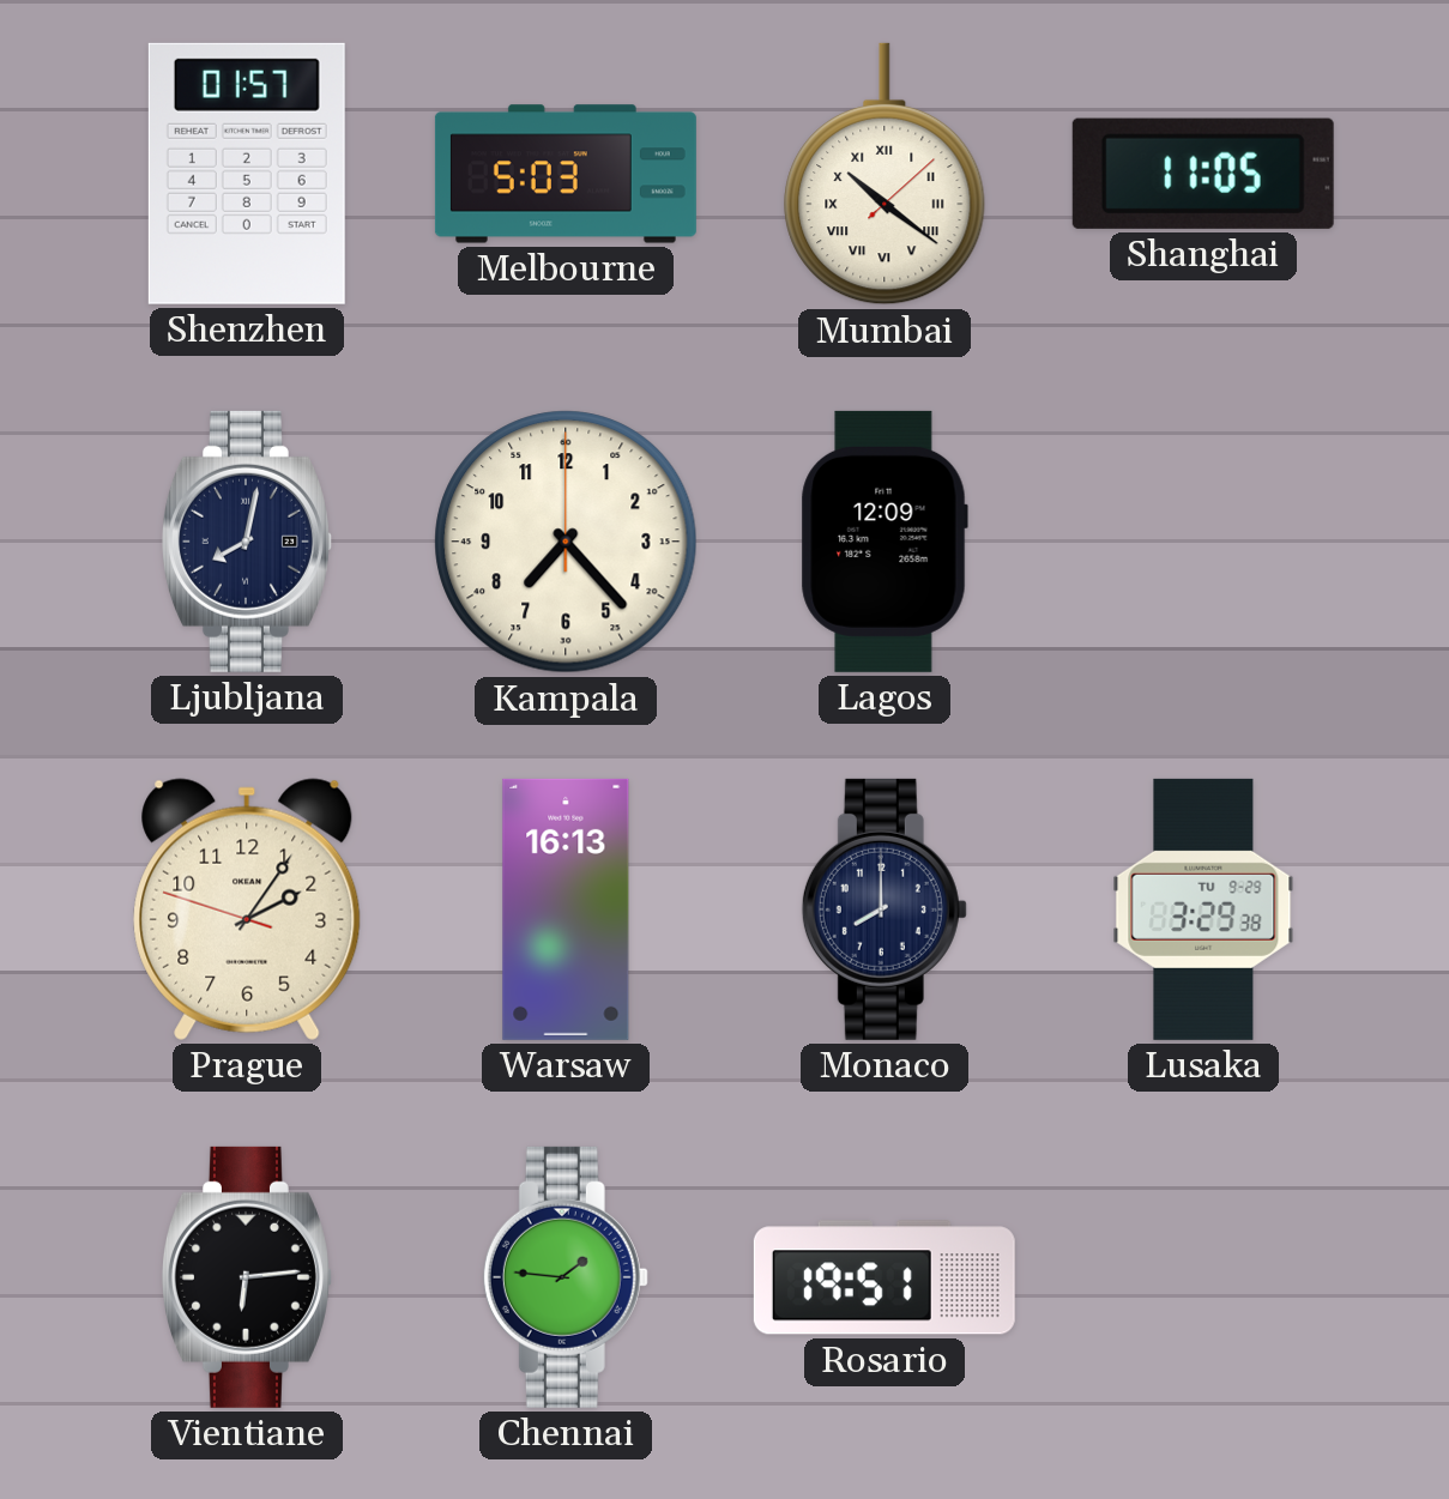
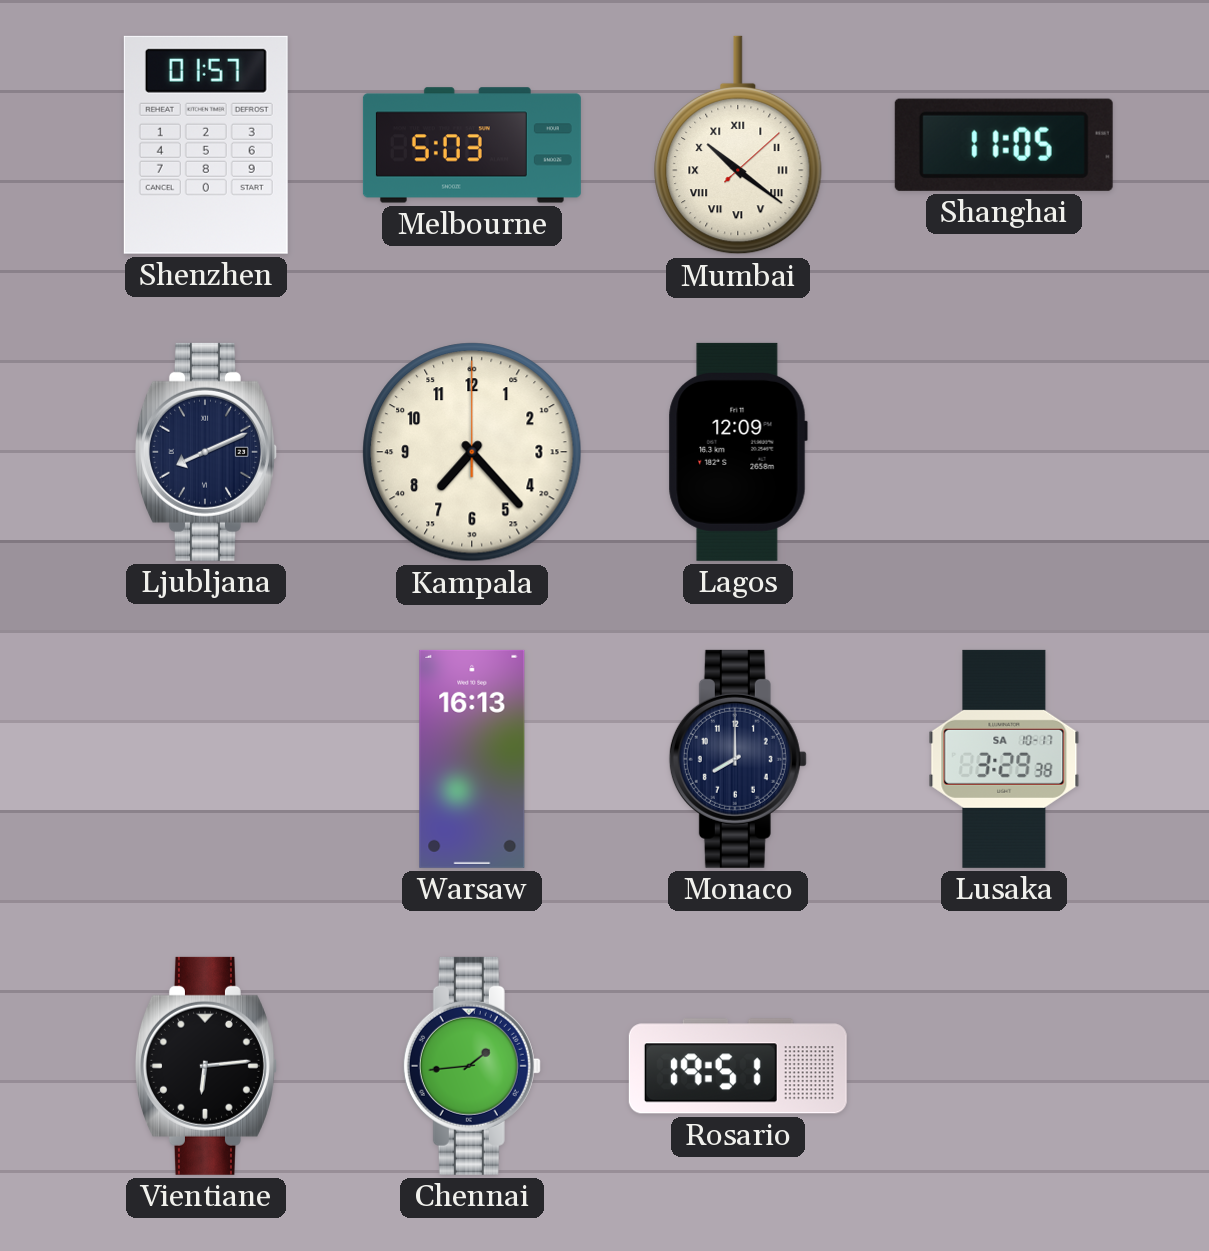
Ljubljana: 8:02 -> 8:11 (206, 452)
Prague: 2:05 -> none (247, 909)
Lusaka date: TU 9-29 -> SA 10-17 (1004, 759)
Chennai: 1:46 -> 1:44 (472, 1066)
